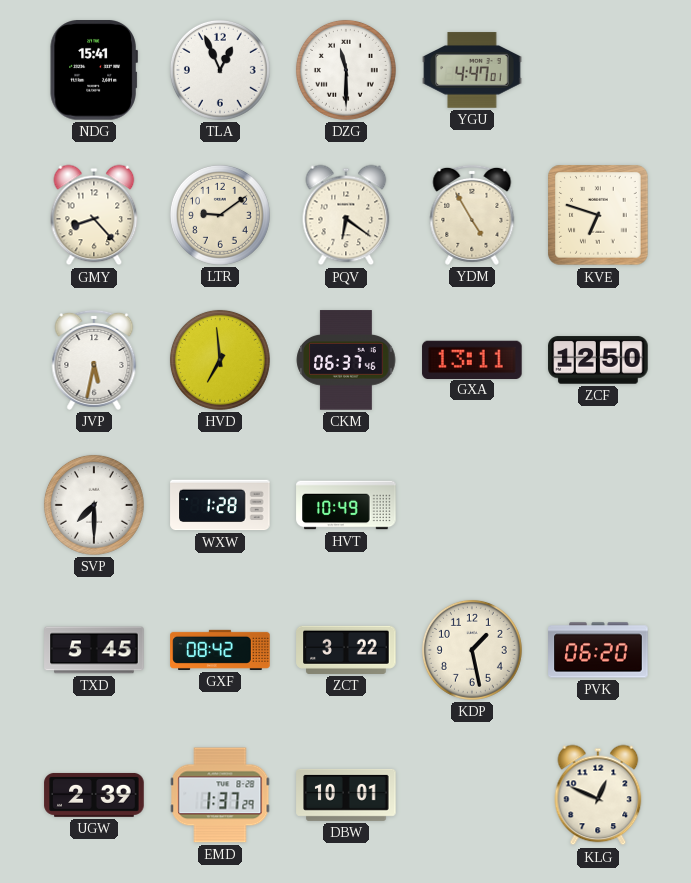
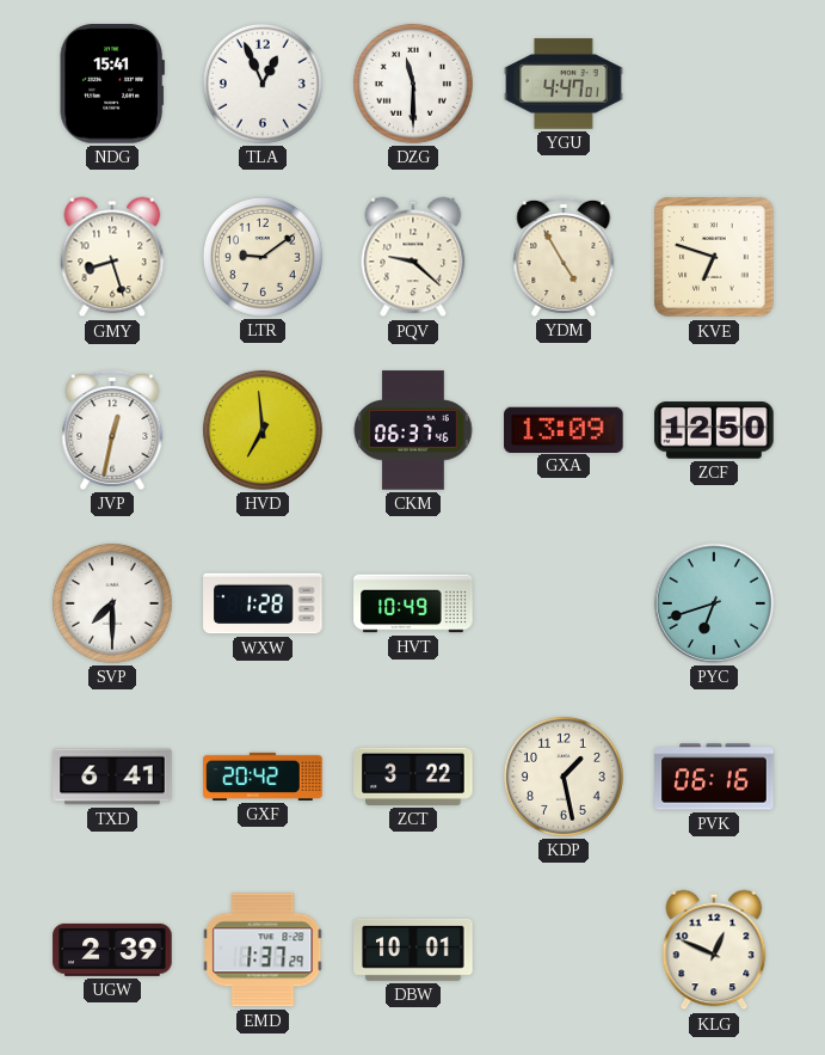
GMY: 8:23 -> 8:27 (112, 257)
PQV: 6:21 -> 9:22 (413, 257)
JVP: 5:32 -> 12:32 (112, 430)
GXA: 13:11 -> 13:09 (564, 429)
PYC: none -> 6:42 (714, 603)
TXD: 5:45 -> 6:41 (112, 777)
GXF: 08:42 -> 20:42 (263, 777)
PVK: 06:20 -> 06:16 (714, 777)
